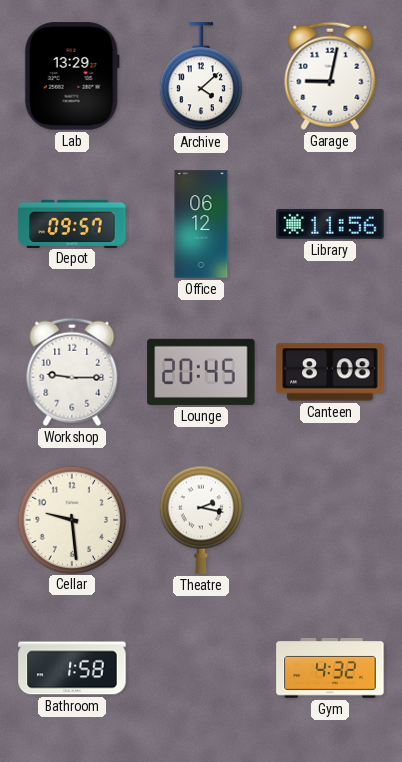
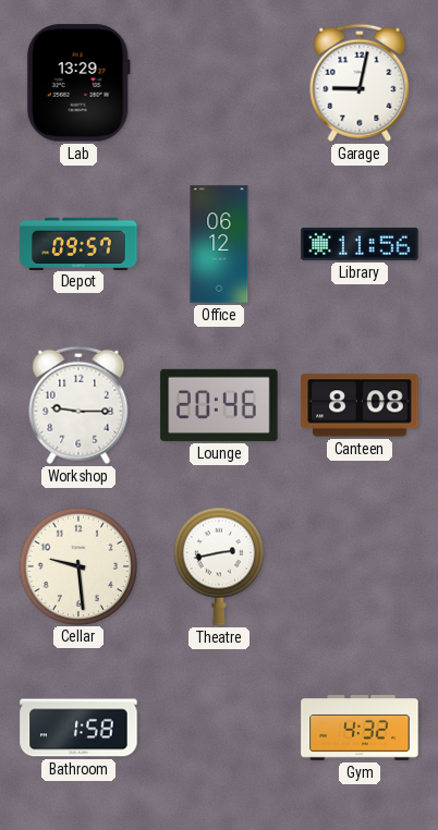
Archive: 4:08 -> none (201, 77)
Lounge: 20:45 -> 20:46 (219, 405)
Theatre: 2:17 -> 2:43 (219, 566)
